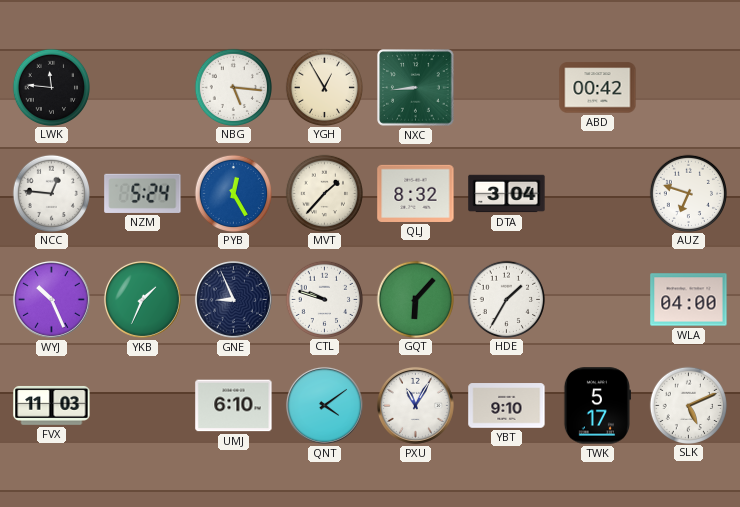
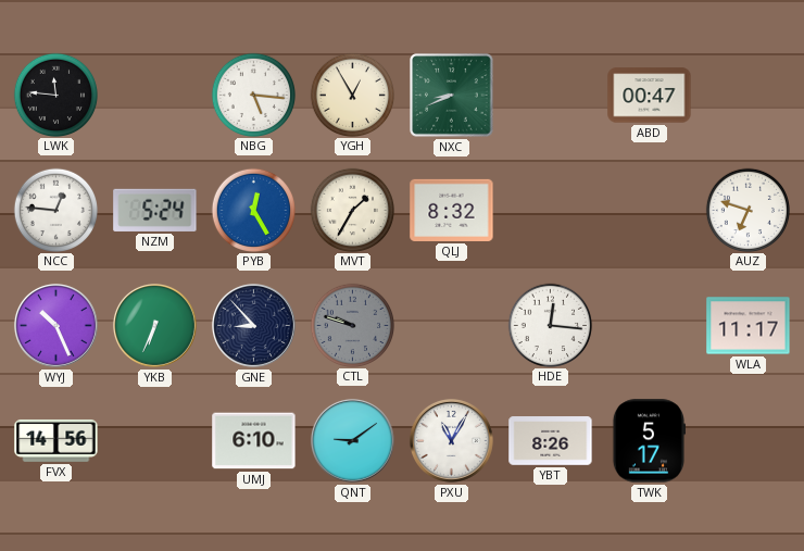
NXC: 8:44 -> 8:41 (452, 96)
ABD: 00:42 -> 00:47 (650, 96)
MVT: 1:37 -> 1:35 (352, 210)
DTA: 3:04 -> none (507, 194)
YKB: 1:34 -> 6:34 (154, 325)
GNE: 8:56 -> 8:53 (253, 325)
CTL dial: white -> grey (352, 325)
GQT: 6:07 -> none (415, 299)
HDE: 1:35 -> 12:16 (550, 325)
WLA: 04:00 -> 11:17 (749, 326)
FVX: 11:03 -> 14:56 (56, 441)
QNT: 4:09 -> 9:09 (352, 440)
YBT: 9:10 -> 8:26 (551, 441)
SLK: 5:11 -> none (688, 405)
